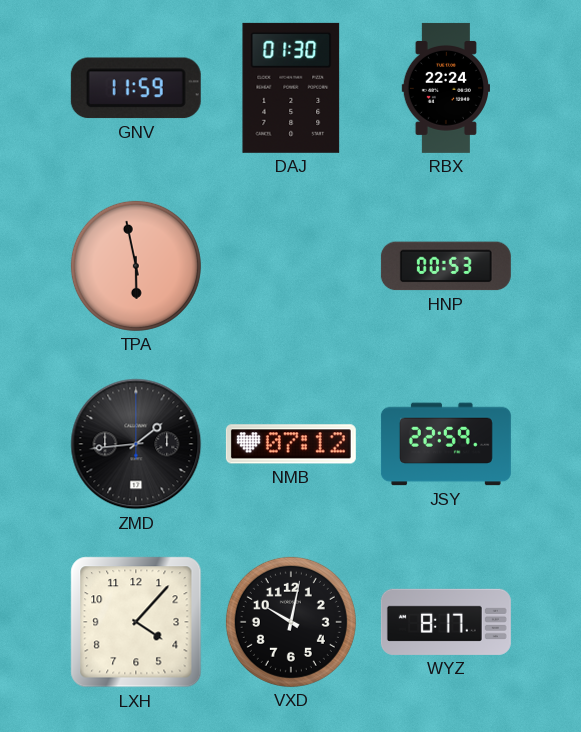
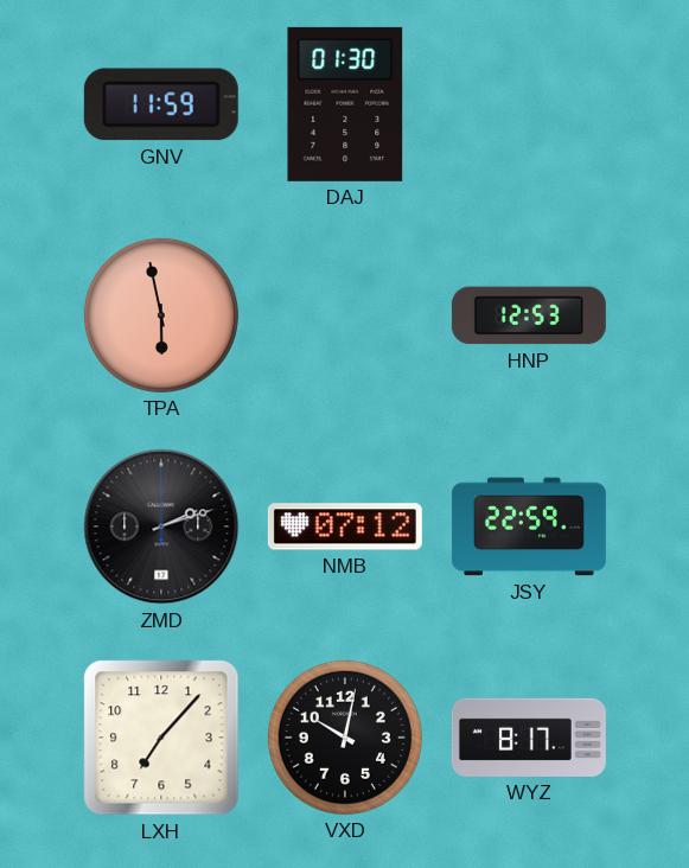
RBX: 22:24 -> none (445, 88)
HNP: 00:53 -> 12:53 (529, 315)
ZMD: 1:44 -> 2:12 (161, 526)
LXH: 4:07 -> 7:07 (161, 738)
